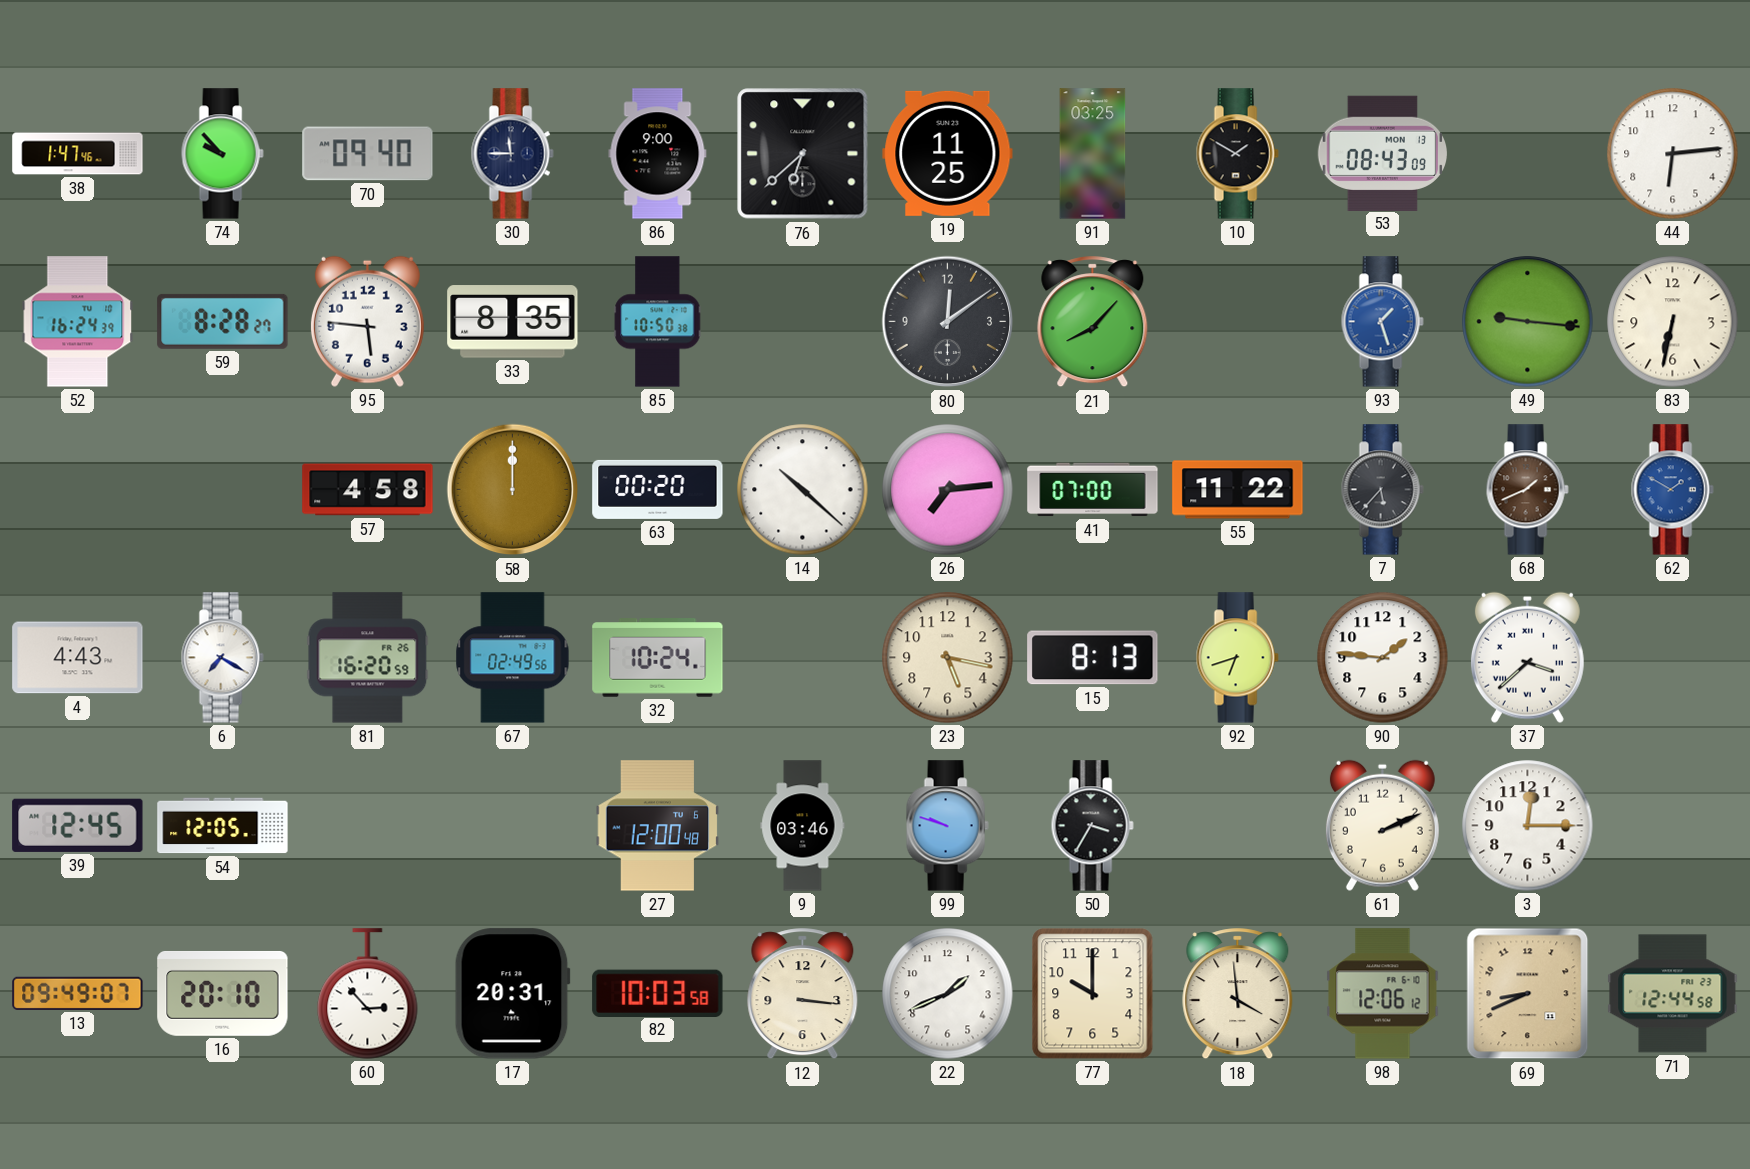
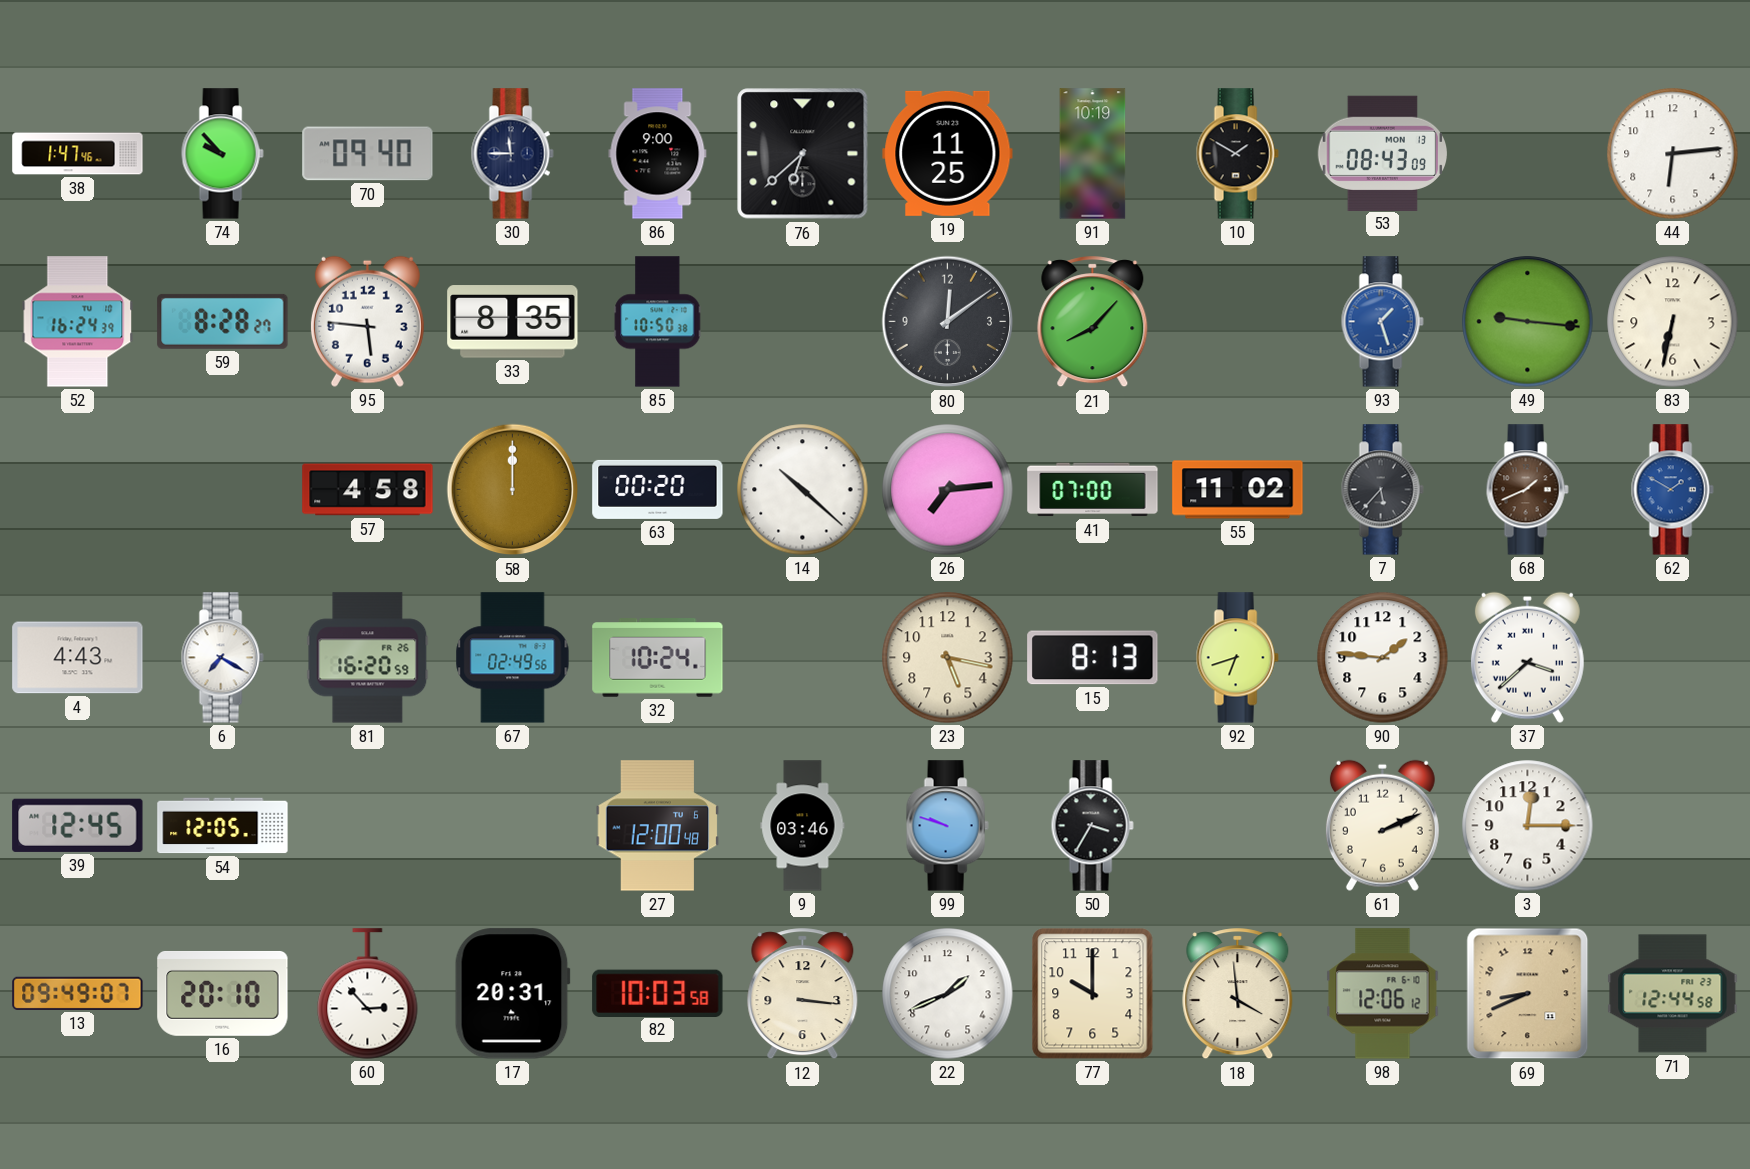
91: 03:25 -> 10:19 (1093, 154)
55: 11:22 -> 11:02 (1238, 490)
